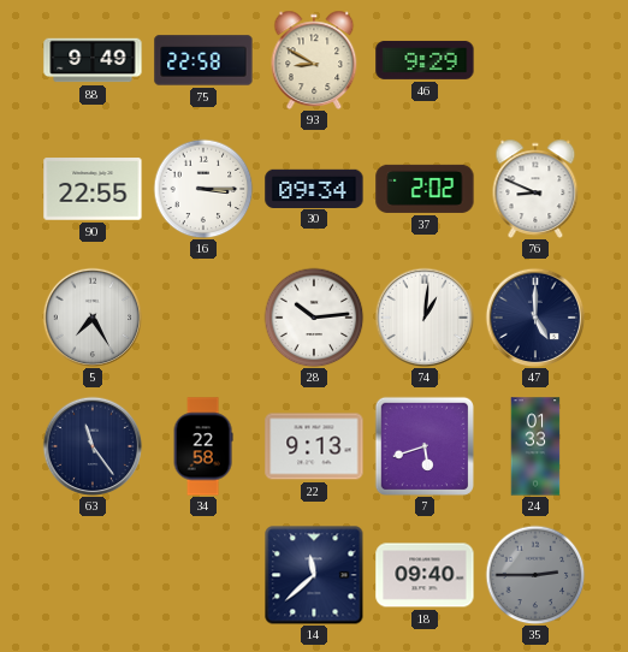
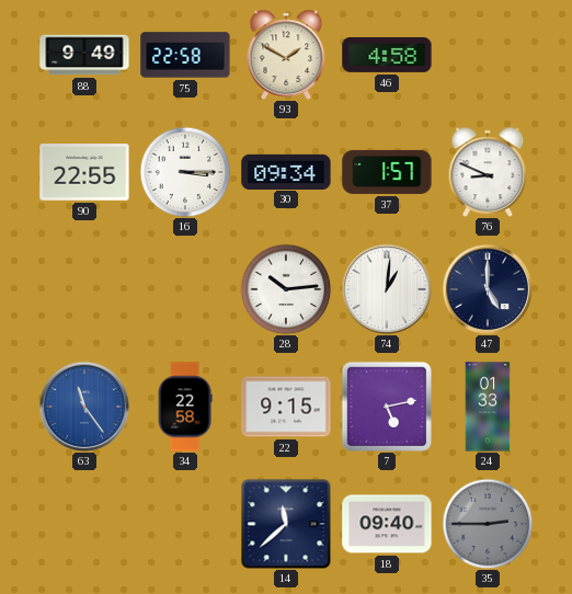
93: 8:50 -> 1:50 (286, 54)
46: 9:29 -> 4:58 (387, 55)
37: 2:02 -> 1:57 (387, 172)
5: 7:25 -> none (93, 318)
63 dial: navy -> blue (84, 407)
22: 9:13 -> 9:15 (286, 407)
7: 5:42 -> 5:13 (387, 407)
